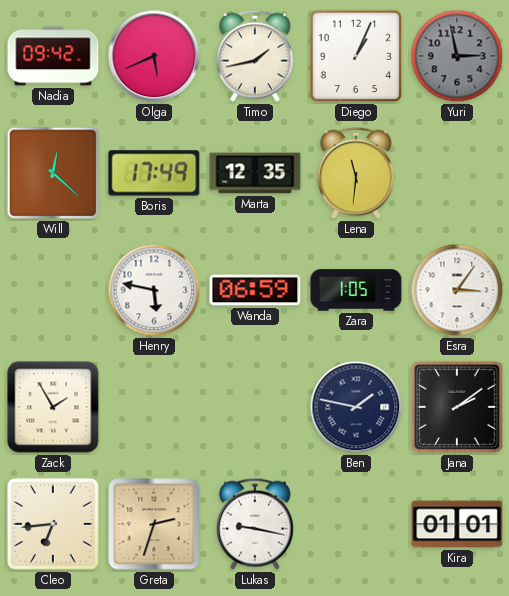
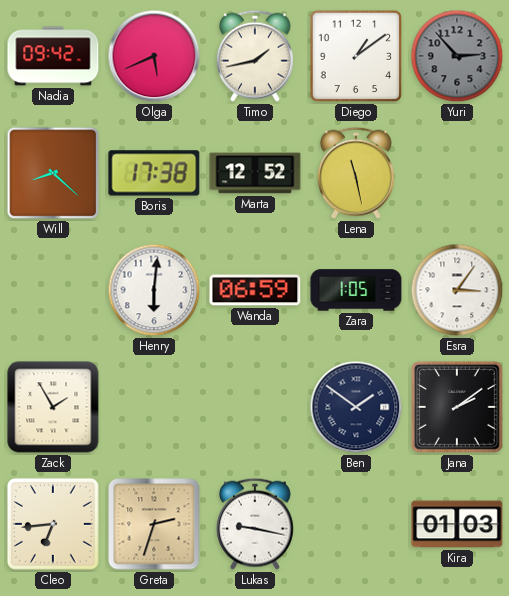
Diego: 1:04 -> 1:09 (356, 56)
Yuri: 2:58 -> 2:53 (457, 56)
Will: 12:22 -> 8:22 (53, 173)
Boris: 17:49 -> 17:38 (154, 173)
Marta: 12:35 -> 12:52 (255, 173)
Lena: 11:31 -> 11:28 (356, 173)
Henry: 5:47 -> 6:01 (154, 290)
Ben: 1:47 -> 1:51 (356, 407)
Kira: 01:01 -> 01:03 (457, 524)
